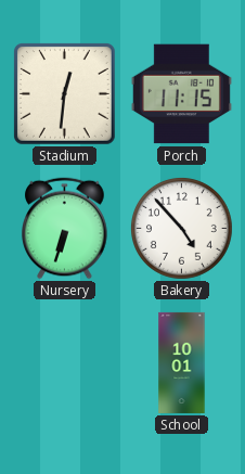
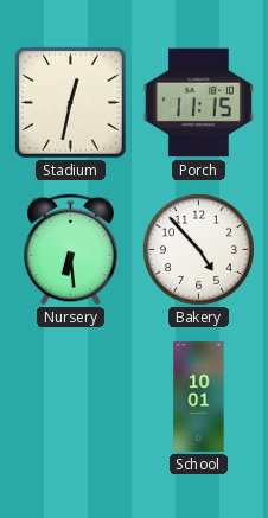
Stadium: 12:31 -> 12:32 (71, 103)
Nursery: 6:33 -> 6:29 (71, 250)
